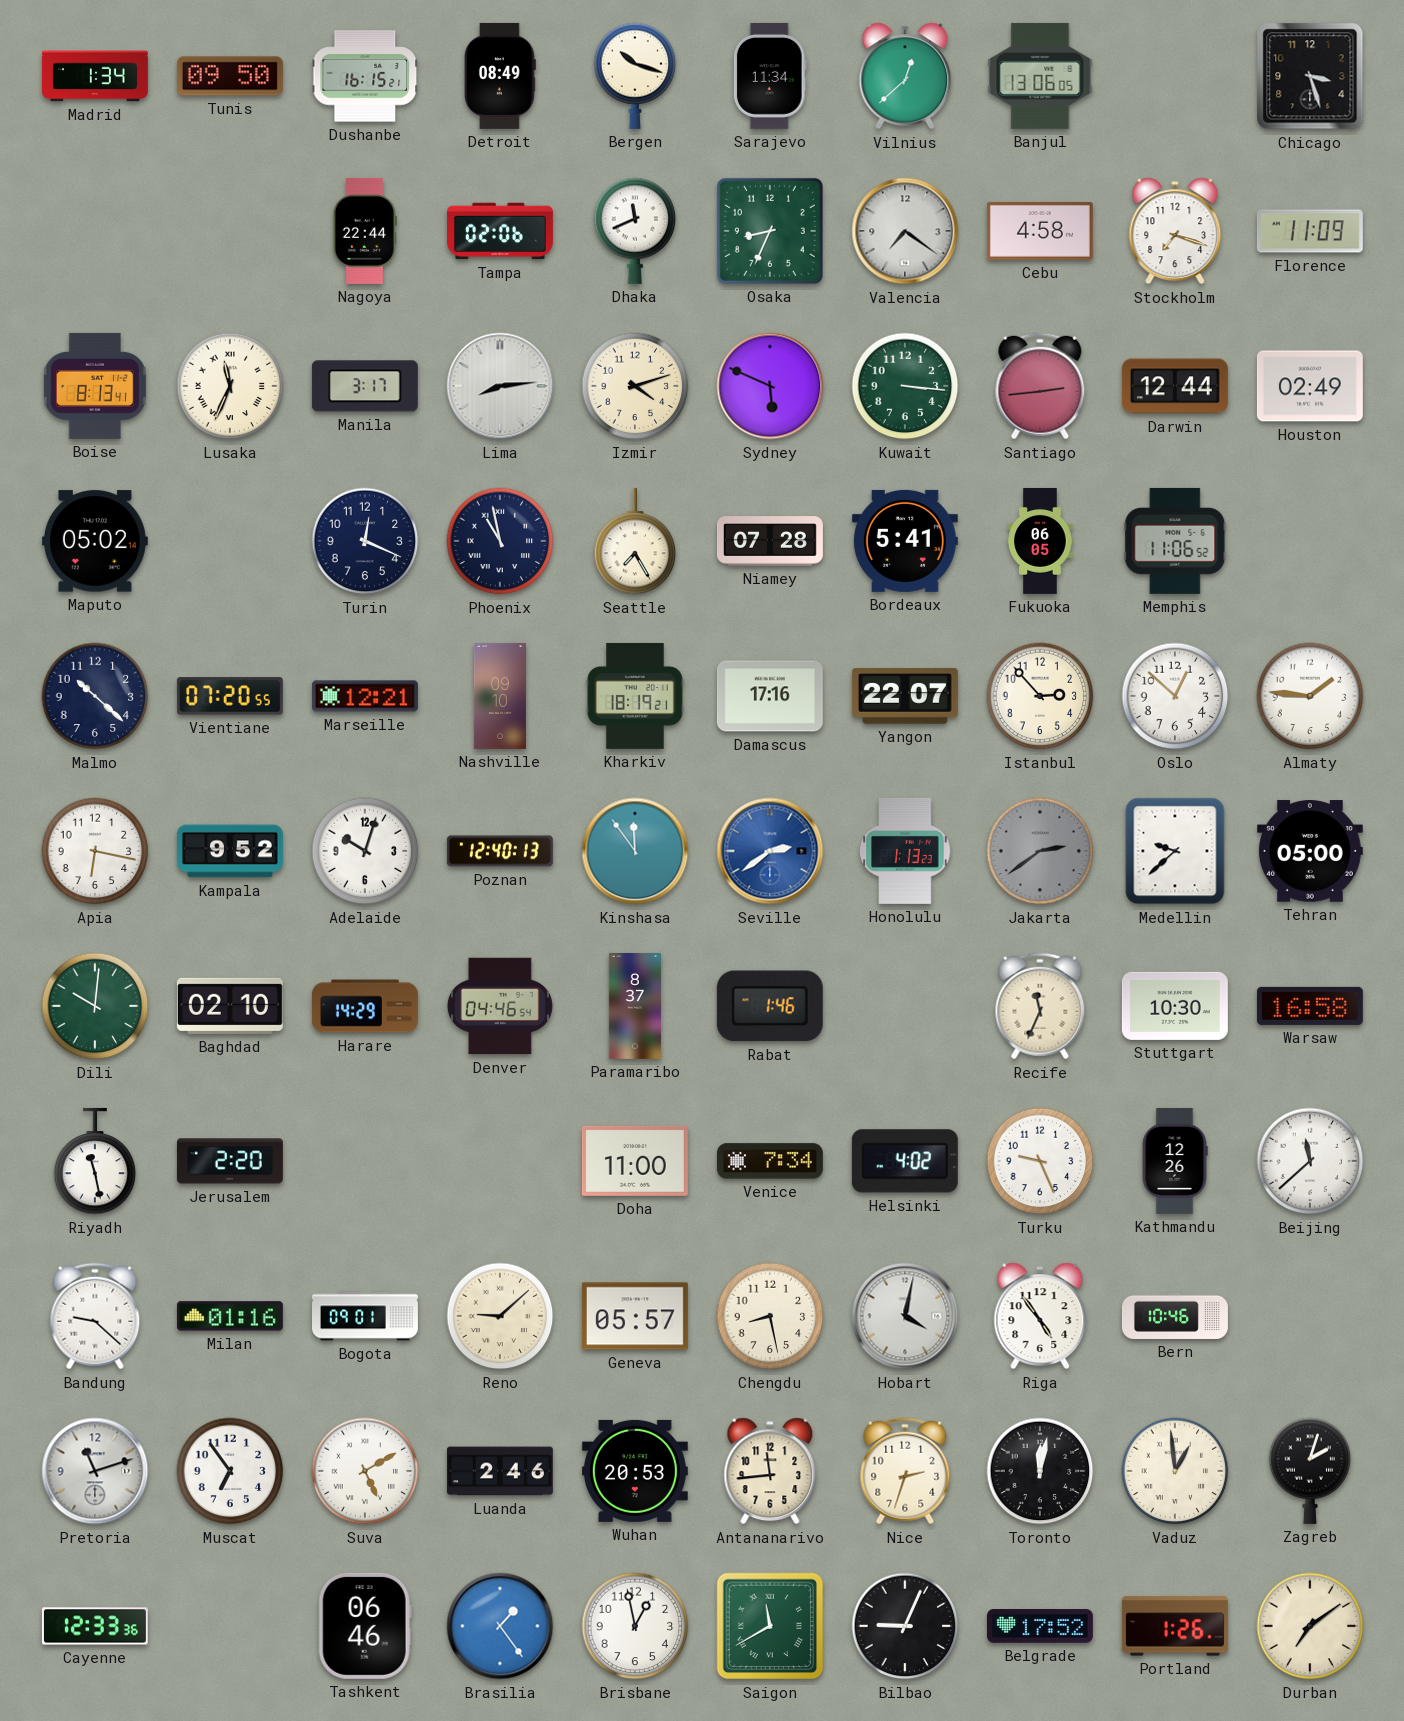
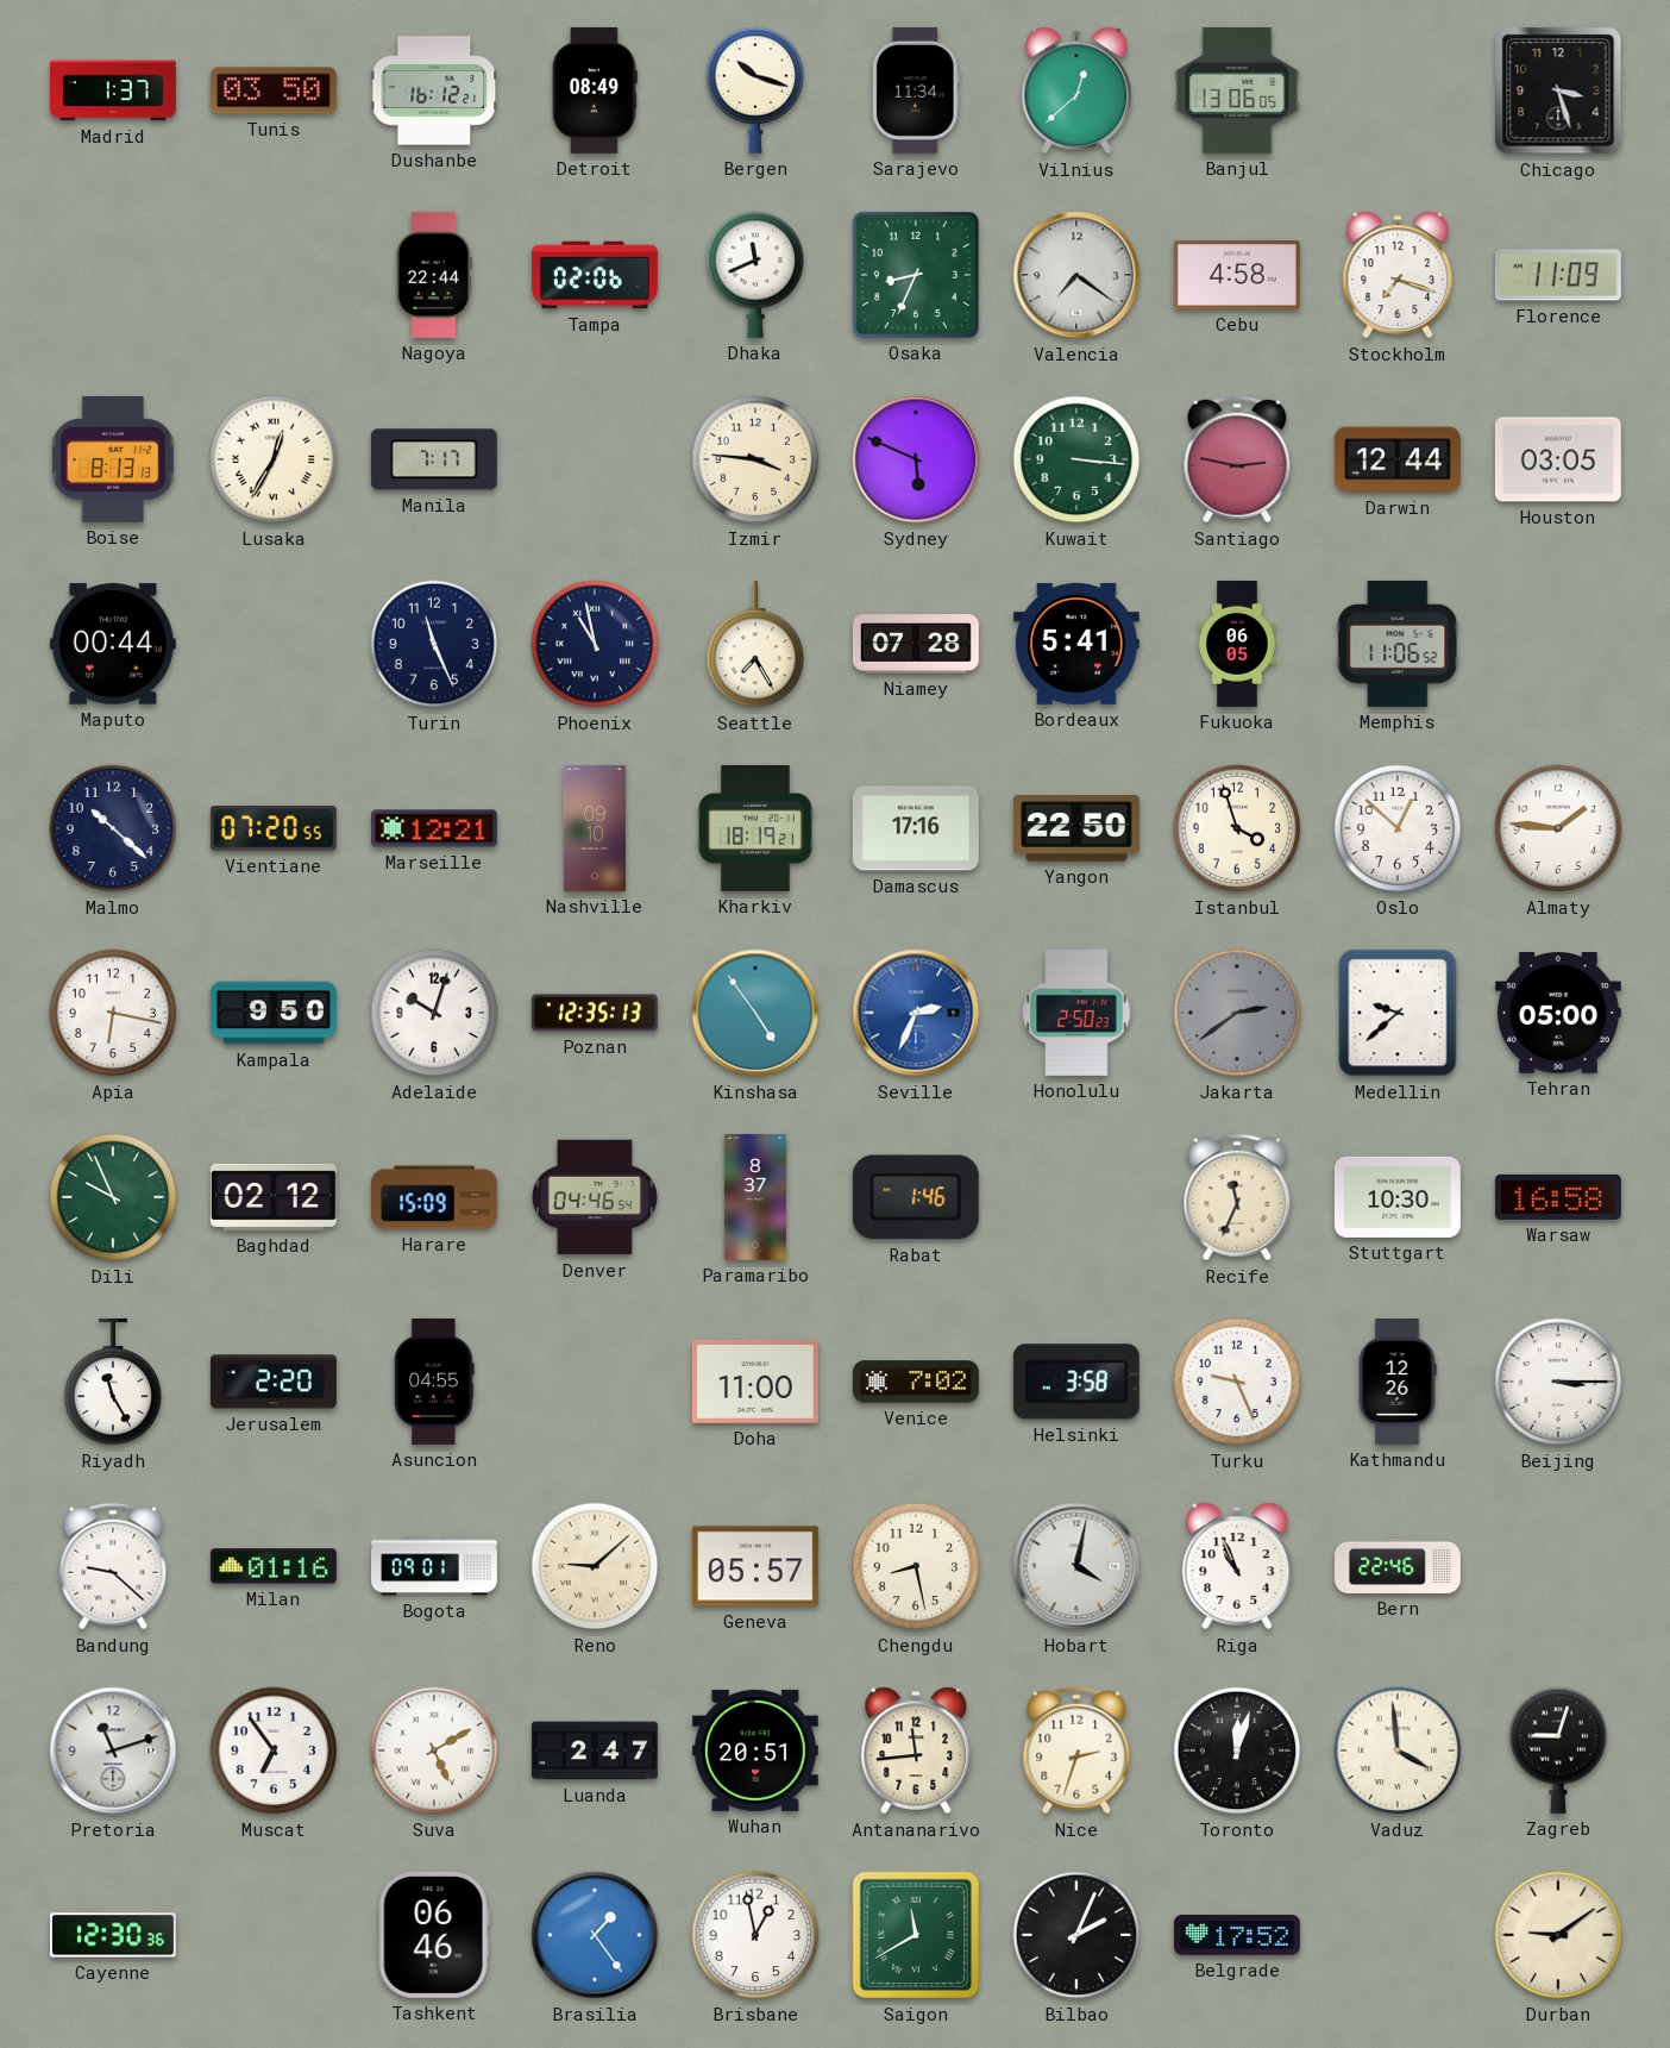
Madrid: 1:34 -> 1:37 (113, 90)
Tunis: 09:50 -> 03:50 (274, 90)
Dushanbe: 16:15 -> 16:12 (434, 90)
Boise: 8:13:41 -> 8:13:13 (113, 459)
Lusaka: 11:34 -> 12:35 (274, 459)
Manila: 3:17 -> 7:17 (434, 459)
Lima: 8:14 -> none (500, 386)
Izmir: 4:12 -> 3:46 (755, 459)
Santiago: 2:44 -> 2:47 (1237, 459)
Houston: 02:49 -> 03:05 (1558, 459)
Maputo: 05:02 -> 00:44 (113, 644)
Turin: 12:19 -> 11:26 (434, 644)
Yangon: 22:07 -> 22:50 (1076, 828)
Istanbul: 2:53 -> 3:57 (1237, 828)
Kampala: 9:52 -> 9:50 (274, 1013)
Poznan: 12:40 -> 12:35 (595, 1013)
Kinshasa: 11:54 -> 4:54 (755, 1013)
Seville: 2:39 -> 2:34 (916, 1013)
Honolulu: 1:13 -> 2:50 (1076, 1013)
Dili: 10:01 -> 9:56 (113, 1197)
Baghdad: 02:10 -> 02:12 (274, 1197)
Harare: 14:29 -> 15:09 (434, 1197)
Riyadh: 11:28 -> 11:25 (113, 1382)
Asuncion: none -> 04:55 (434, 1382)
Venice: 7:34 -> 7:02 (916, 1382)
Helsinki: 4:02 -> 3:58 (1076, 1382)
Beijing: 11:38 -> 3:15 (1558, 1382)
Riga: 4:54 -> 10:56 (1237, 1566)
Bern: 10:46 -> 22:46 (1398, 1566)
Luanda: 2:46 -> 2:47 (595, 1750)
Wuhan: 20:53 -> 20:51 (755, 1750)
Toronto: 12:02 -> 12:03 (1237, 1750)
Vaduz: 12:59 -> 3:59 (1398, 1750)
Zagreb: 2:03 -> 9:03 (1558, 1750)
Cayenne: 12:33 -> 12:30 (113, 1935)
Bilbao: 9:04 -> 2:04 (1076, 1935)
Portland: 1:26 -> none (1175, 1626)
Durban: 7:09 -> 9:09 (1558, 1935)
